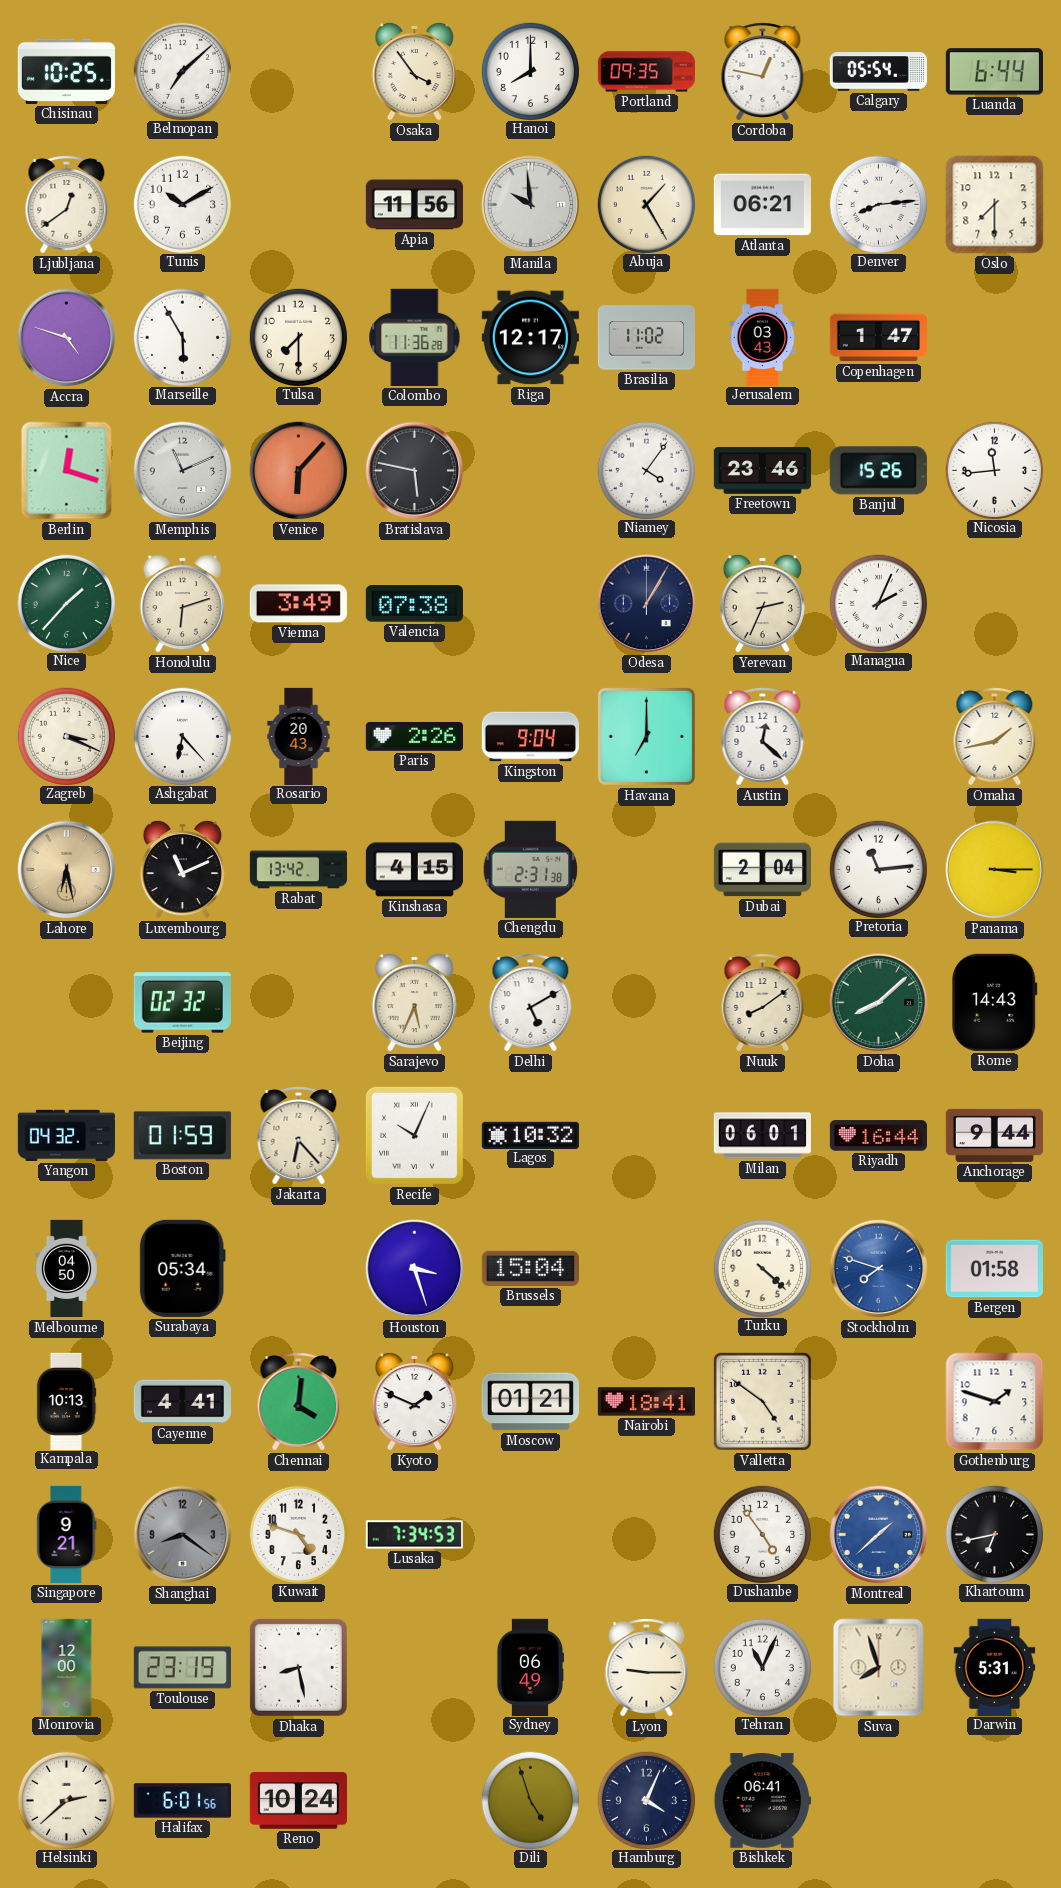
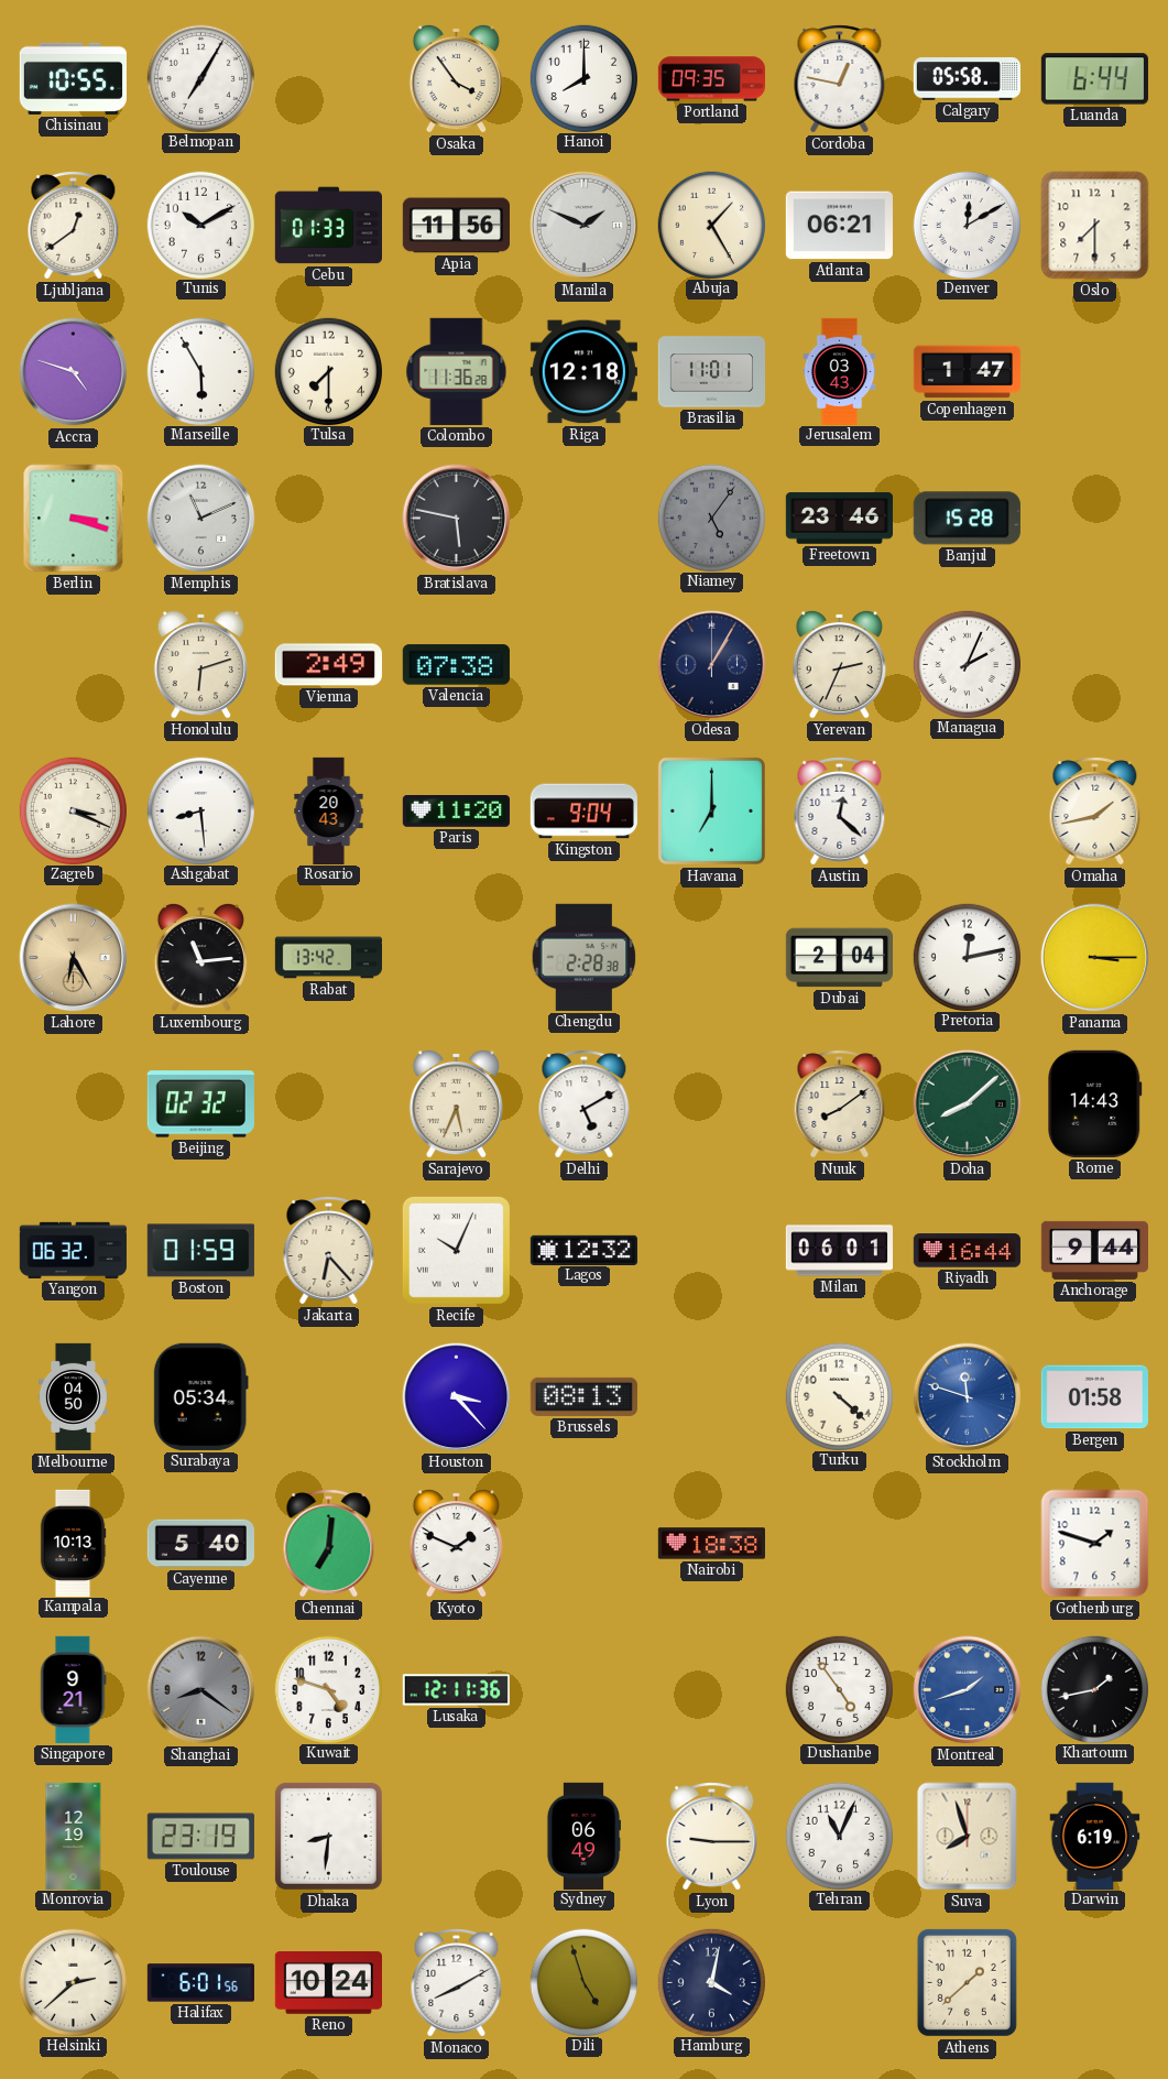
Chisinau: 10:25 -> 10:55 (73, 78)
Belmopan: 7:08 -> 7:05 (200, 78)
Calgary: 05:54 -> 05:58 (967, 79)
Cebu: none -> 01:33 (328, 226)
Manila: 9:59 -> 1:49 (585, 226)
Denver: 8:14 -> 12:10 (967, 225)
Riga: 12:17 -> 12:18 (583, 372)
Brasilia: 11:02 -> 11:01 (711, 372)
Berlin: 12:18 -> 3:18 (74, 519)
Venice: 6:07 -> none (299, 471)
Niamey: 4:06 -> 5:06 (711, 518)
Niamey dial: white -> grey (711, 518)
Banjul: 15:26 -> 15:28 (967, 519)
Nicosia: 11:44 -> none (994, 470)
Nice: 1:37 -> none (66, 603)
Vienna: 3:49 -> 2:49 (328, 665)
Ashgabat: 6:23 -> 8:29 (200, 810)
Paris: 2:26 -> 11:20 (456, 812)
Lahore: 6:28 -> 6:25 (74, 958)
Luxembourg: 11:11 -> 11:14 (200, 957)
Kinshasa: 4:15 -> none (414, 870)
Chengdu: 2:31 -> 2:28 (585, 957)
Pretoria: 11:14 -> 12:13 (967, 957)
Yangon: 04:32 -> 06:32 (73, 1250)
Lagos: 10:32 -> 12:32 (583, 1250)
Houston: 3:27 -> 3:23 (457, 1397)
Brussels: 15:04 -> 08:13 (583, 1396)
Stockholm: 7:48 -> 11:48 (968, 1397)
Cayenne: 4:41 -> 5:40 (200, 1544)
Chennai: 4:01 -> 7:01 (329, 1544)
Moscow: 01:21 -> none (530, 1402)
Nairobi: 18:41 -> 18:38 (711, 1544)
Valletta: 4:51 -> none (762, 1401)
Lusaka: 7:34 -> 12:11 (456, 1690)
Montreal: 1:38 -> 1:42 (968, 1690)
Khartoum: 6:43 -> 1:43 (1094, 1689)
Monrovia: 12:00 -> 12:19 (74, 1836)
Dhaka: 8:28 -> 8:31 (328, 1836)
Darwin: 5:31 -> 6:19 (1095, 1836)
Monaco: none -> 8:10 (457, 1983)
Hamburg: 4:04 -> 4:02 (711, 1982)
Bishkek: 06:41 -> none (762, 1801)
Athens: none -> 1:38 (967, 1982)
